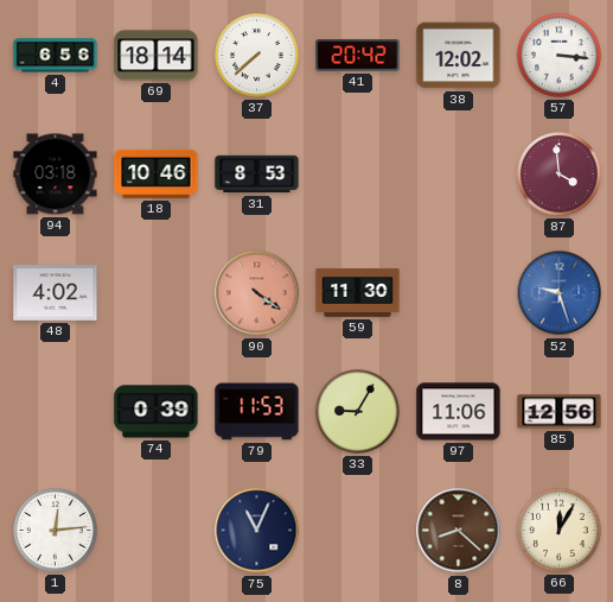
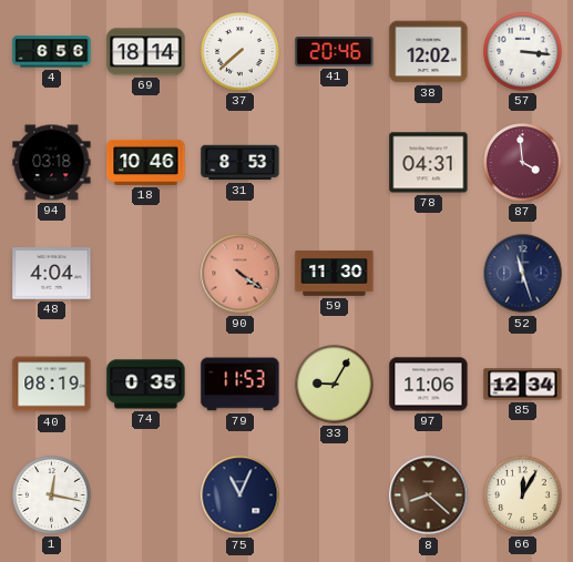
41: 20:42 -> 20:46 (335, 52)
78: none -> 04:31 (429, 163)
48: 4:02 -> 4:04 (52, 274)
52: 9:27 -> 11:27 (523, 274)
52 dial: blue -> navy (523, 274)
40: none -> 08:19 (52, 385)
74: 0:39 -> 0:35 (146, 385)
85: 12:56 -> 12:34 (523, 385)
1: 12:14 -> 12:17 (52, 495)
